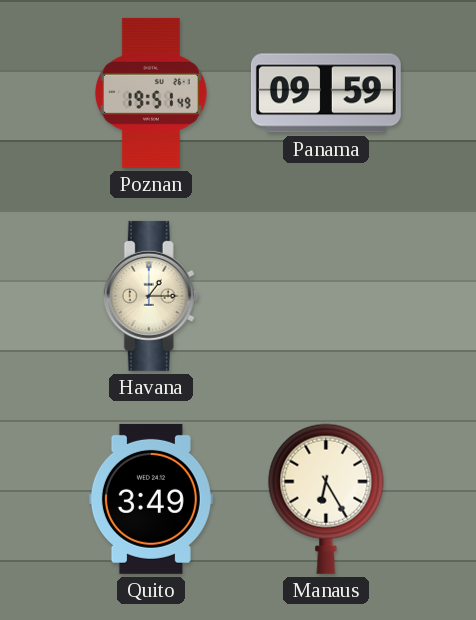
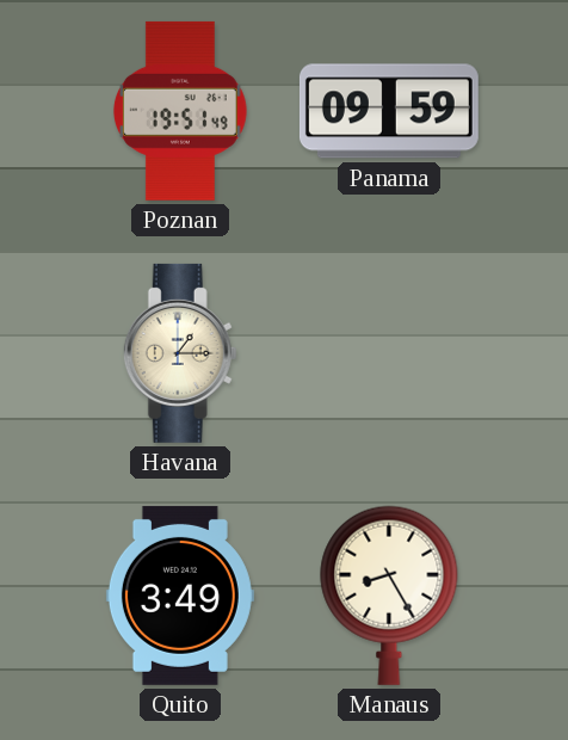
Manaus: 6:25 -> 8:25 (389, 596)
